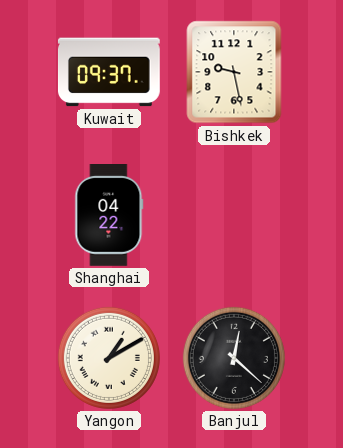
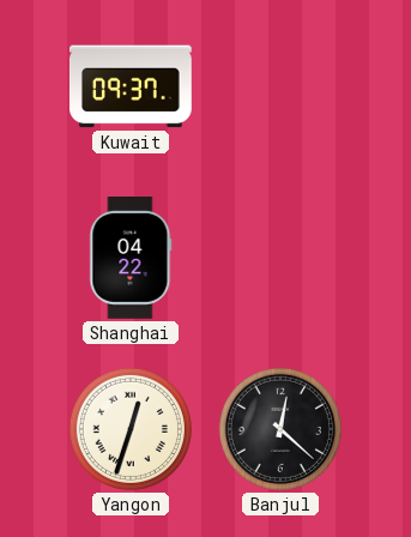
Bishkek: 9:28 -> none (234, 72)
Yangon: 1:10 -> 12:33 (131, 429)
